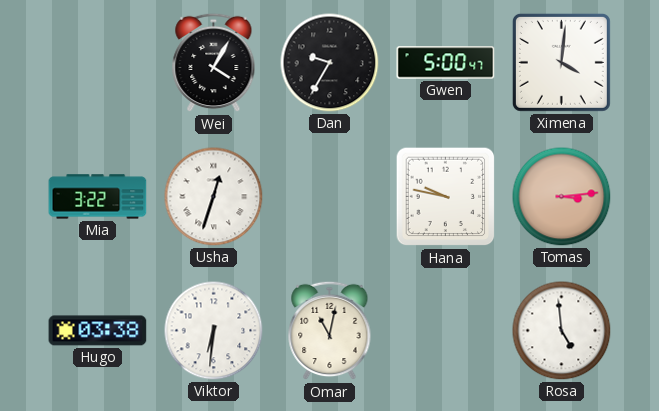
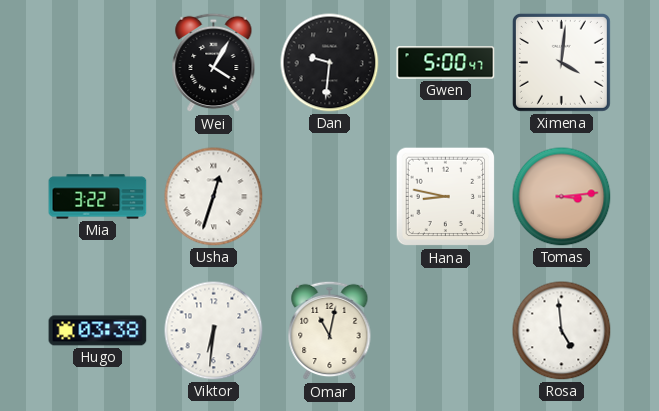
Dan: 9:35 -> 9:31 (330, 63)
Hana: 9:47 -> 8:47 (446, 197)
